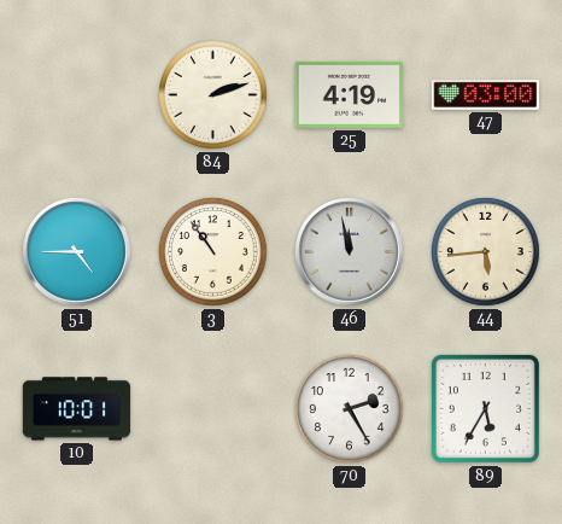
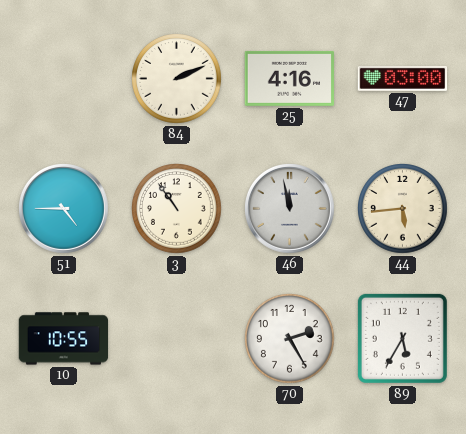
84: 2:12 -> 2:11 (177, 79)
25: 4:19 -> 4:16 (290, 78)
10: 10:01 -> 10:55 (64, 339)
